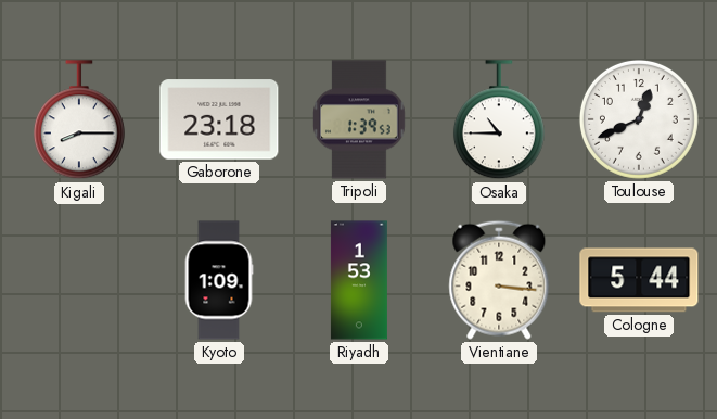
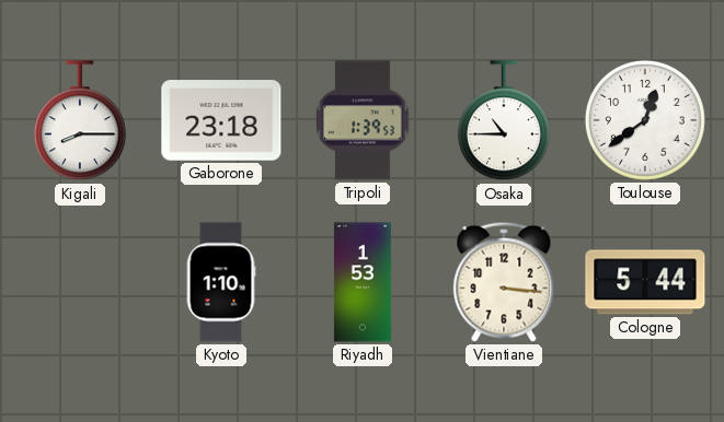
Toulouse: 12:41 -> 12:39 (645, 120)
Kyoto: 1:09 -> 1:10 (221, 282)
